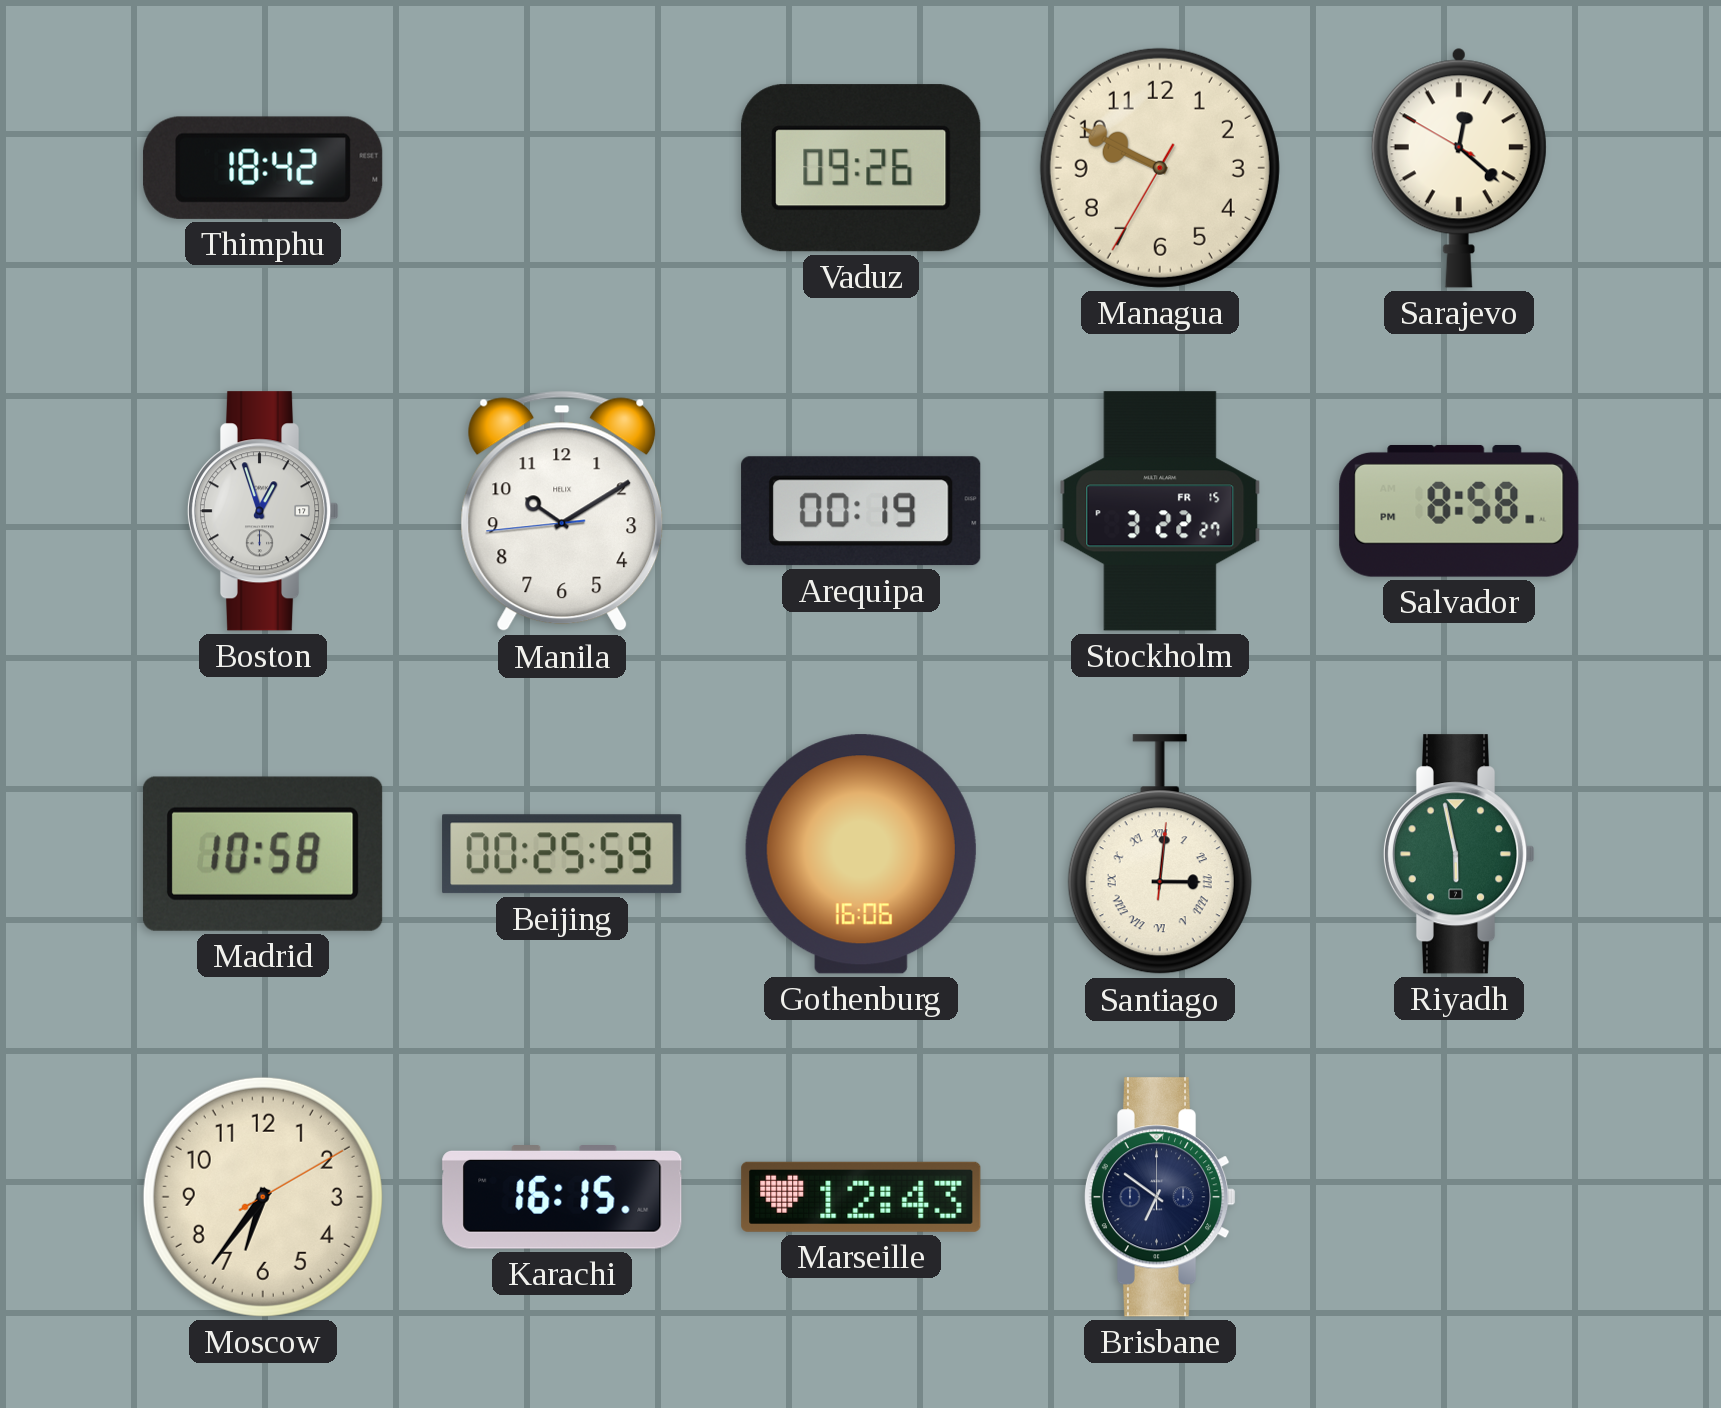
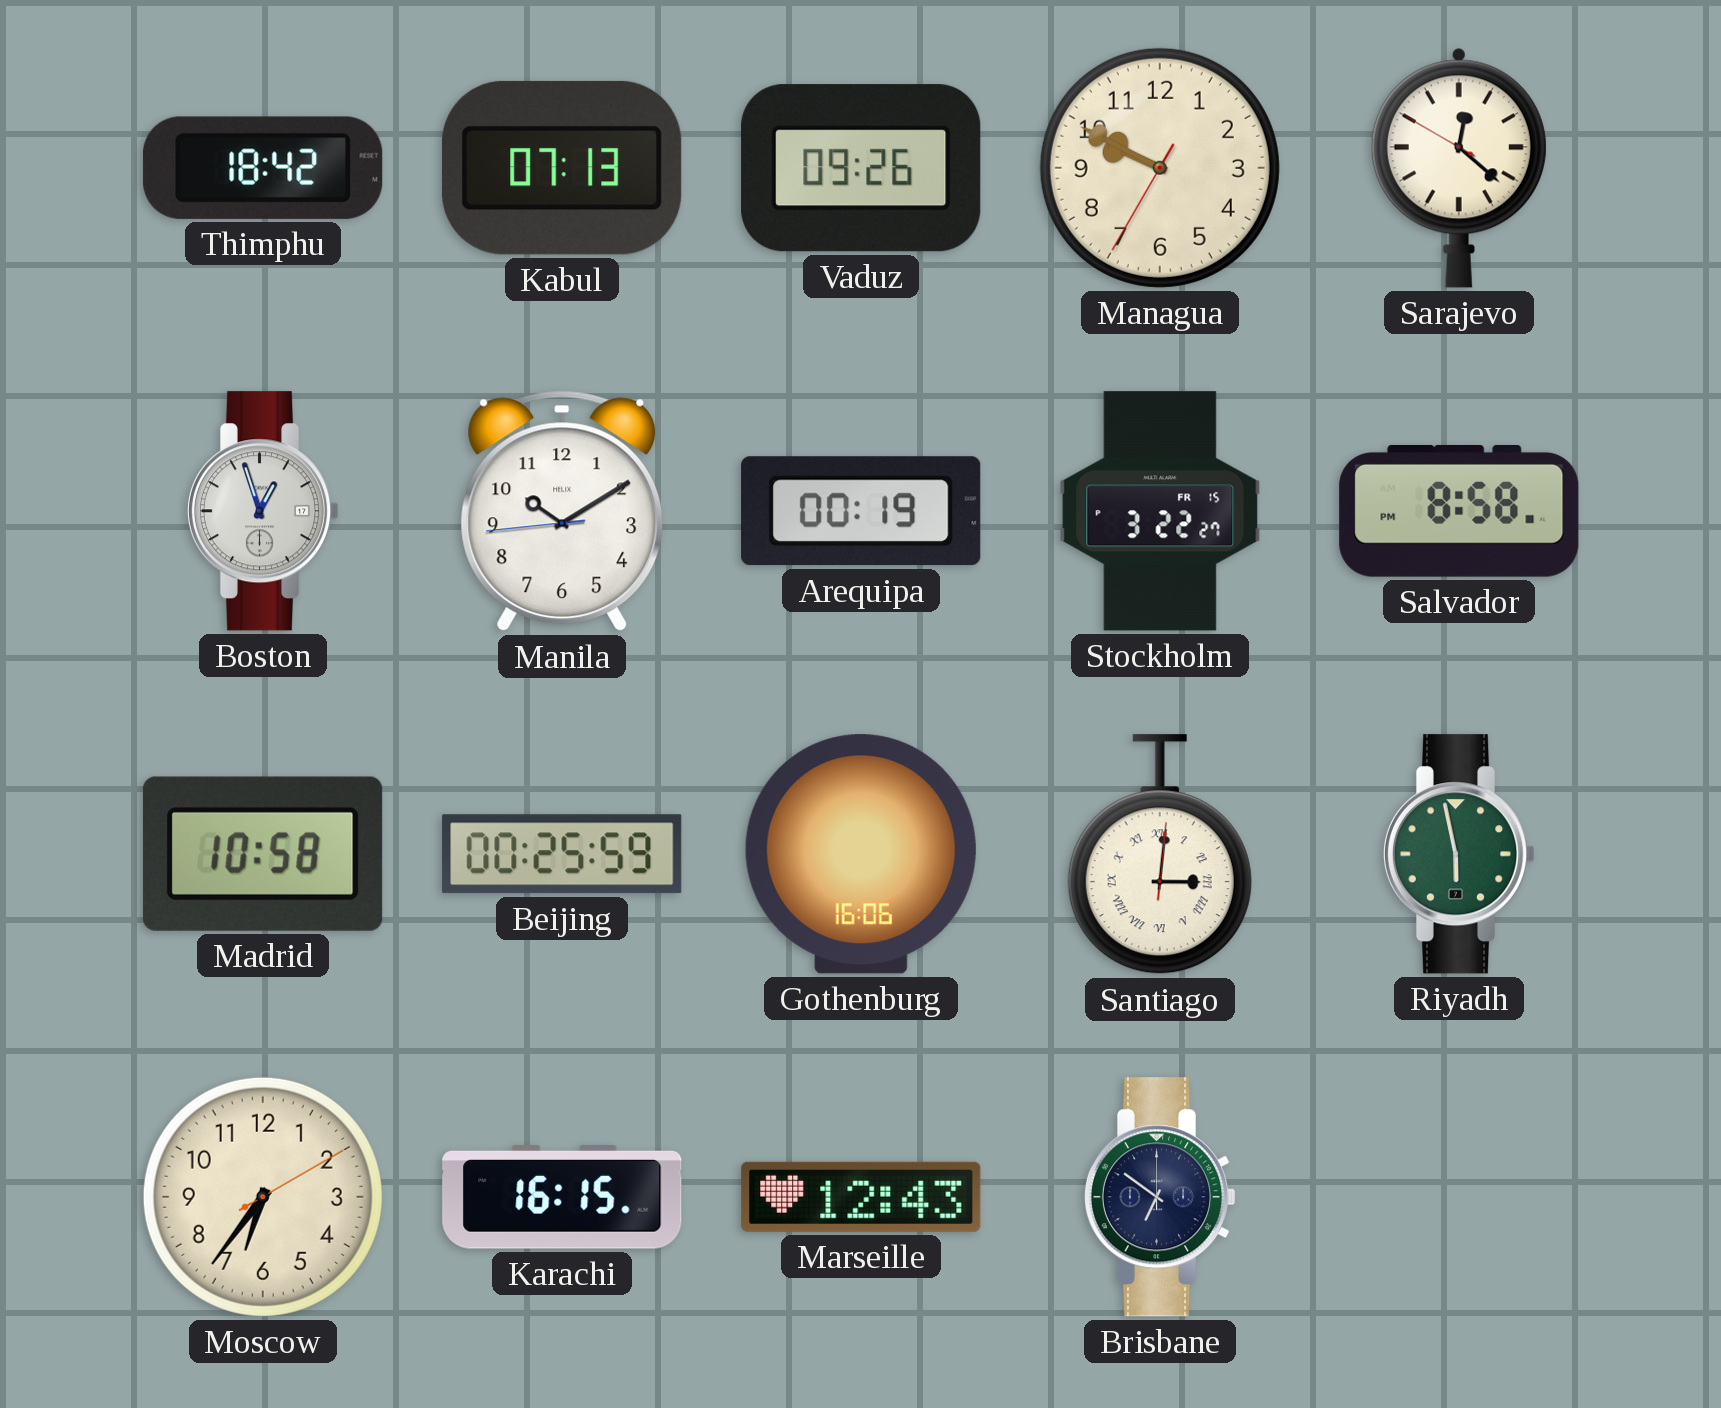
Kabul: none -> 07:13 (562, 168)
